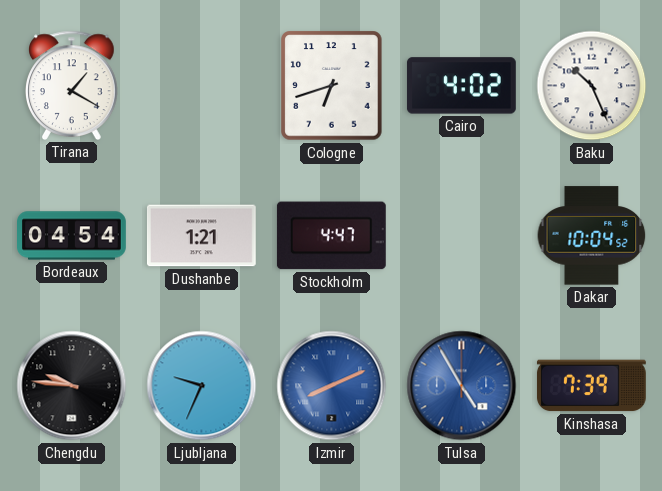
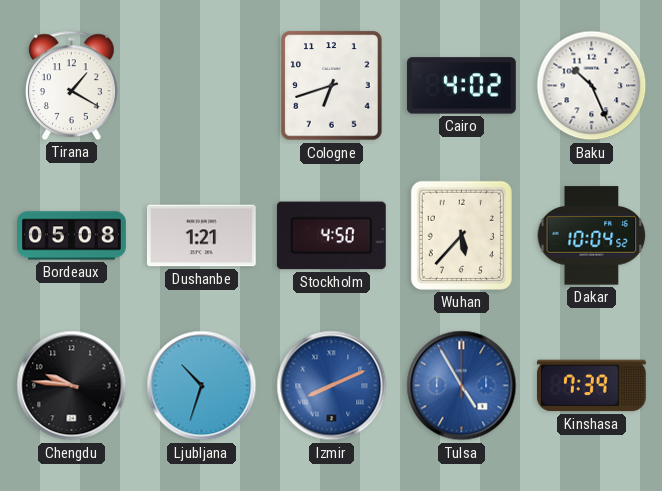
Bordeaux: 04:54 -> 05:08 (72, 236)
Stockholm: 4:47 -> 4:50 (331, 236)
Wuhan: none -> 5:37 (461, 235)
Ljubljana: 9:34 -> 10:33 (202, 386)
